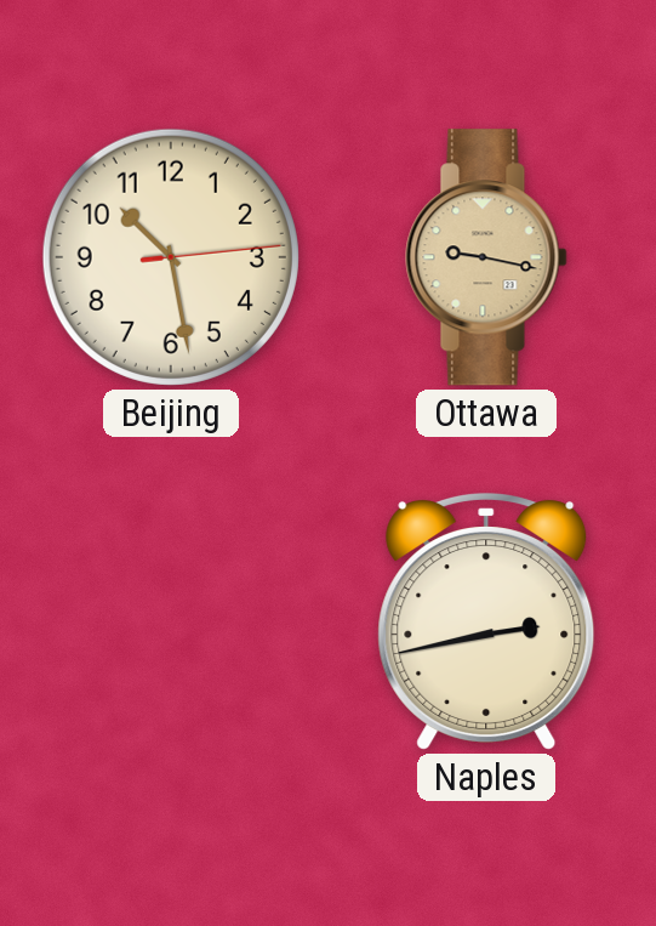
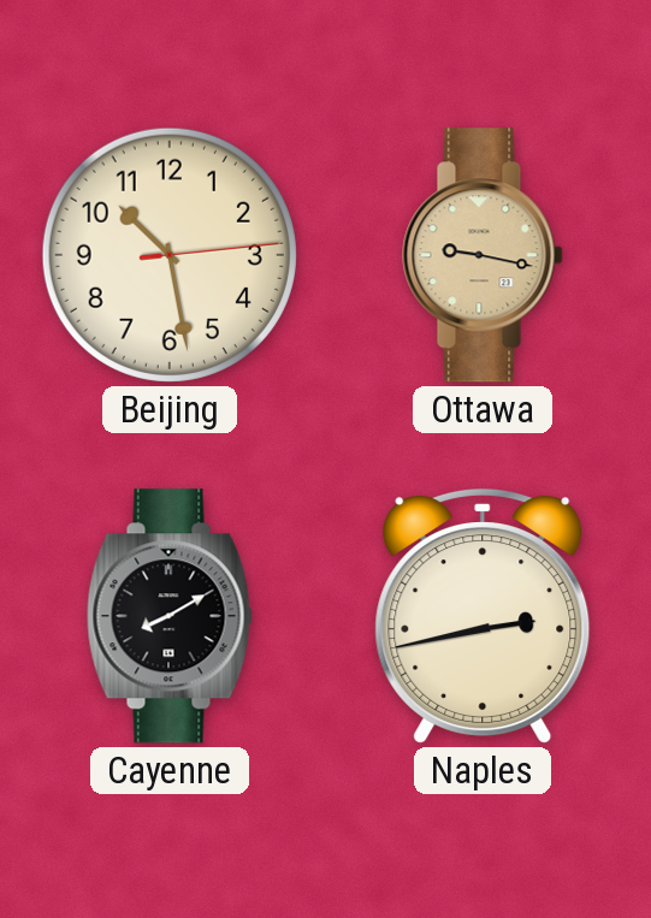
Cayenne: none -> 8:10 (170, 616)
